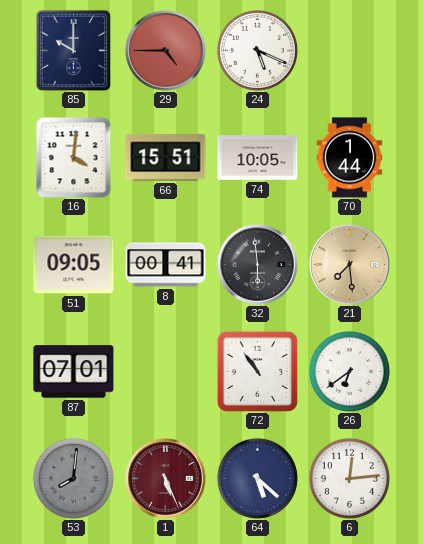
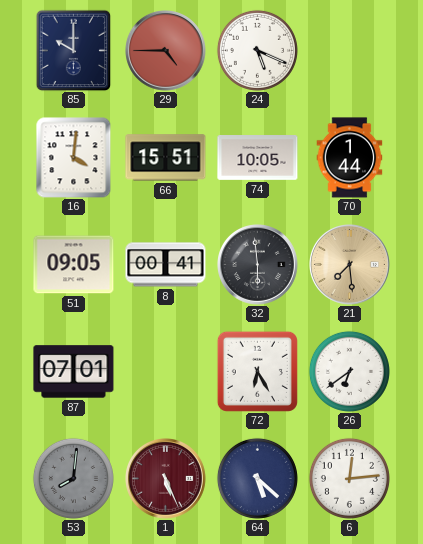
72: 10:54 -> 6:25 (257, 371)
